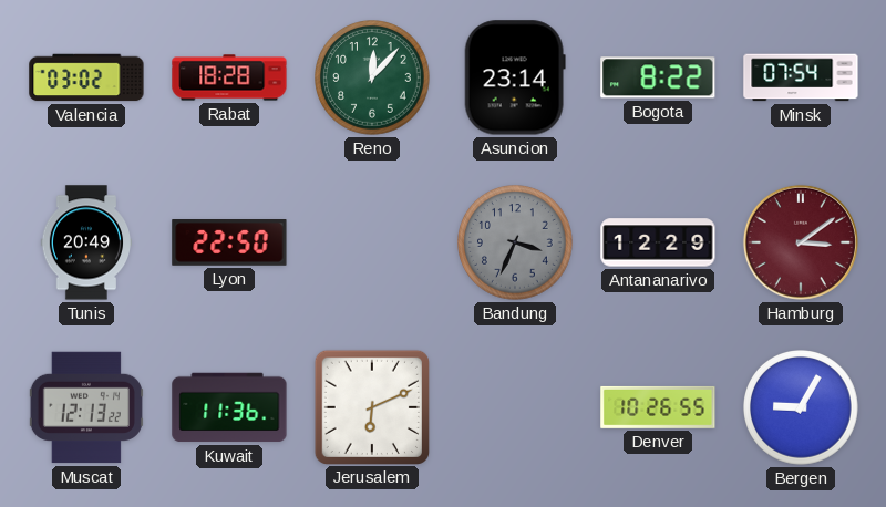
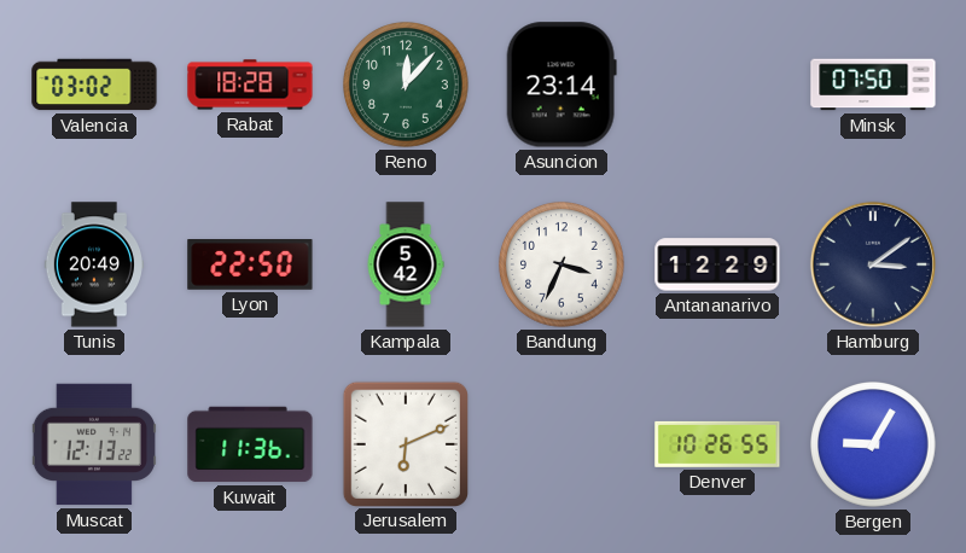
Bogota: 8:22 -> none (658, 77)
Minsk: 07:54 -> 07:50 (873, 85)
Kampala: none -> 5:42 (406, 264)
Bandung dial: grey -> white (561, 264)
Hamburg dial: burgundy -> navy (873, 264)
